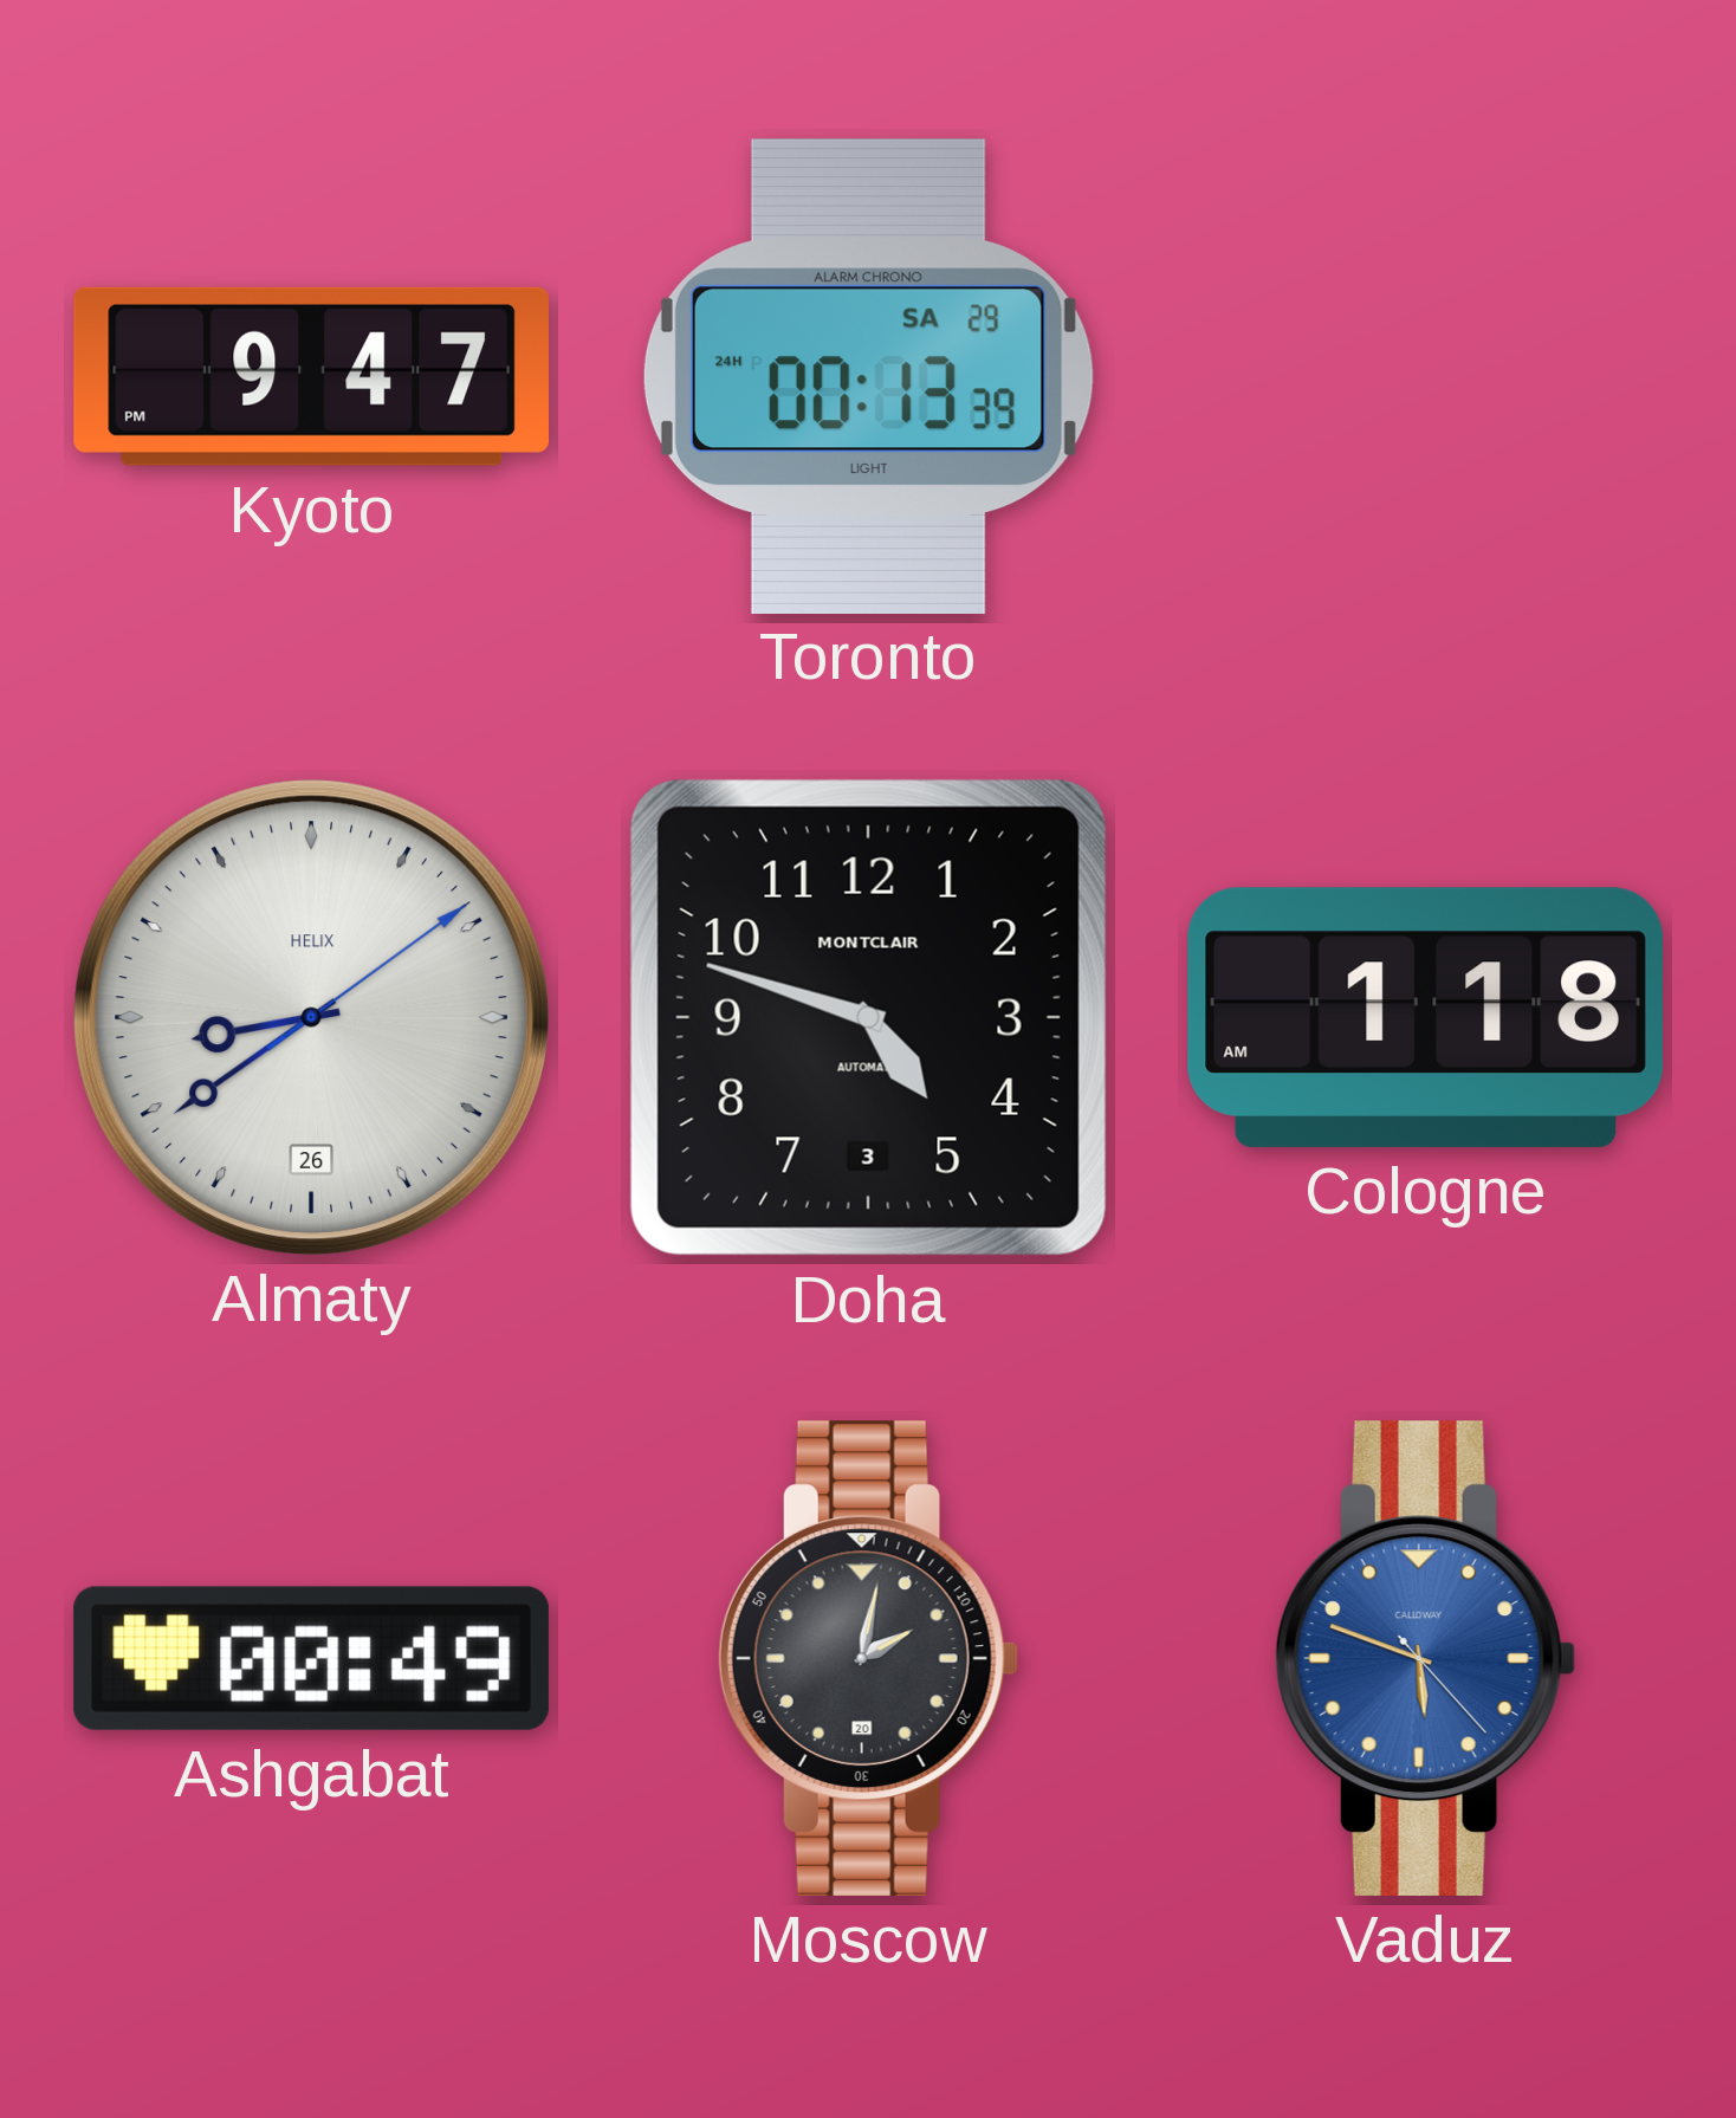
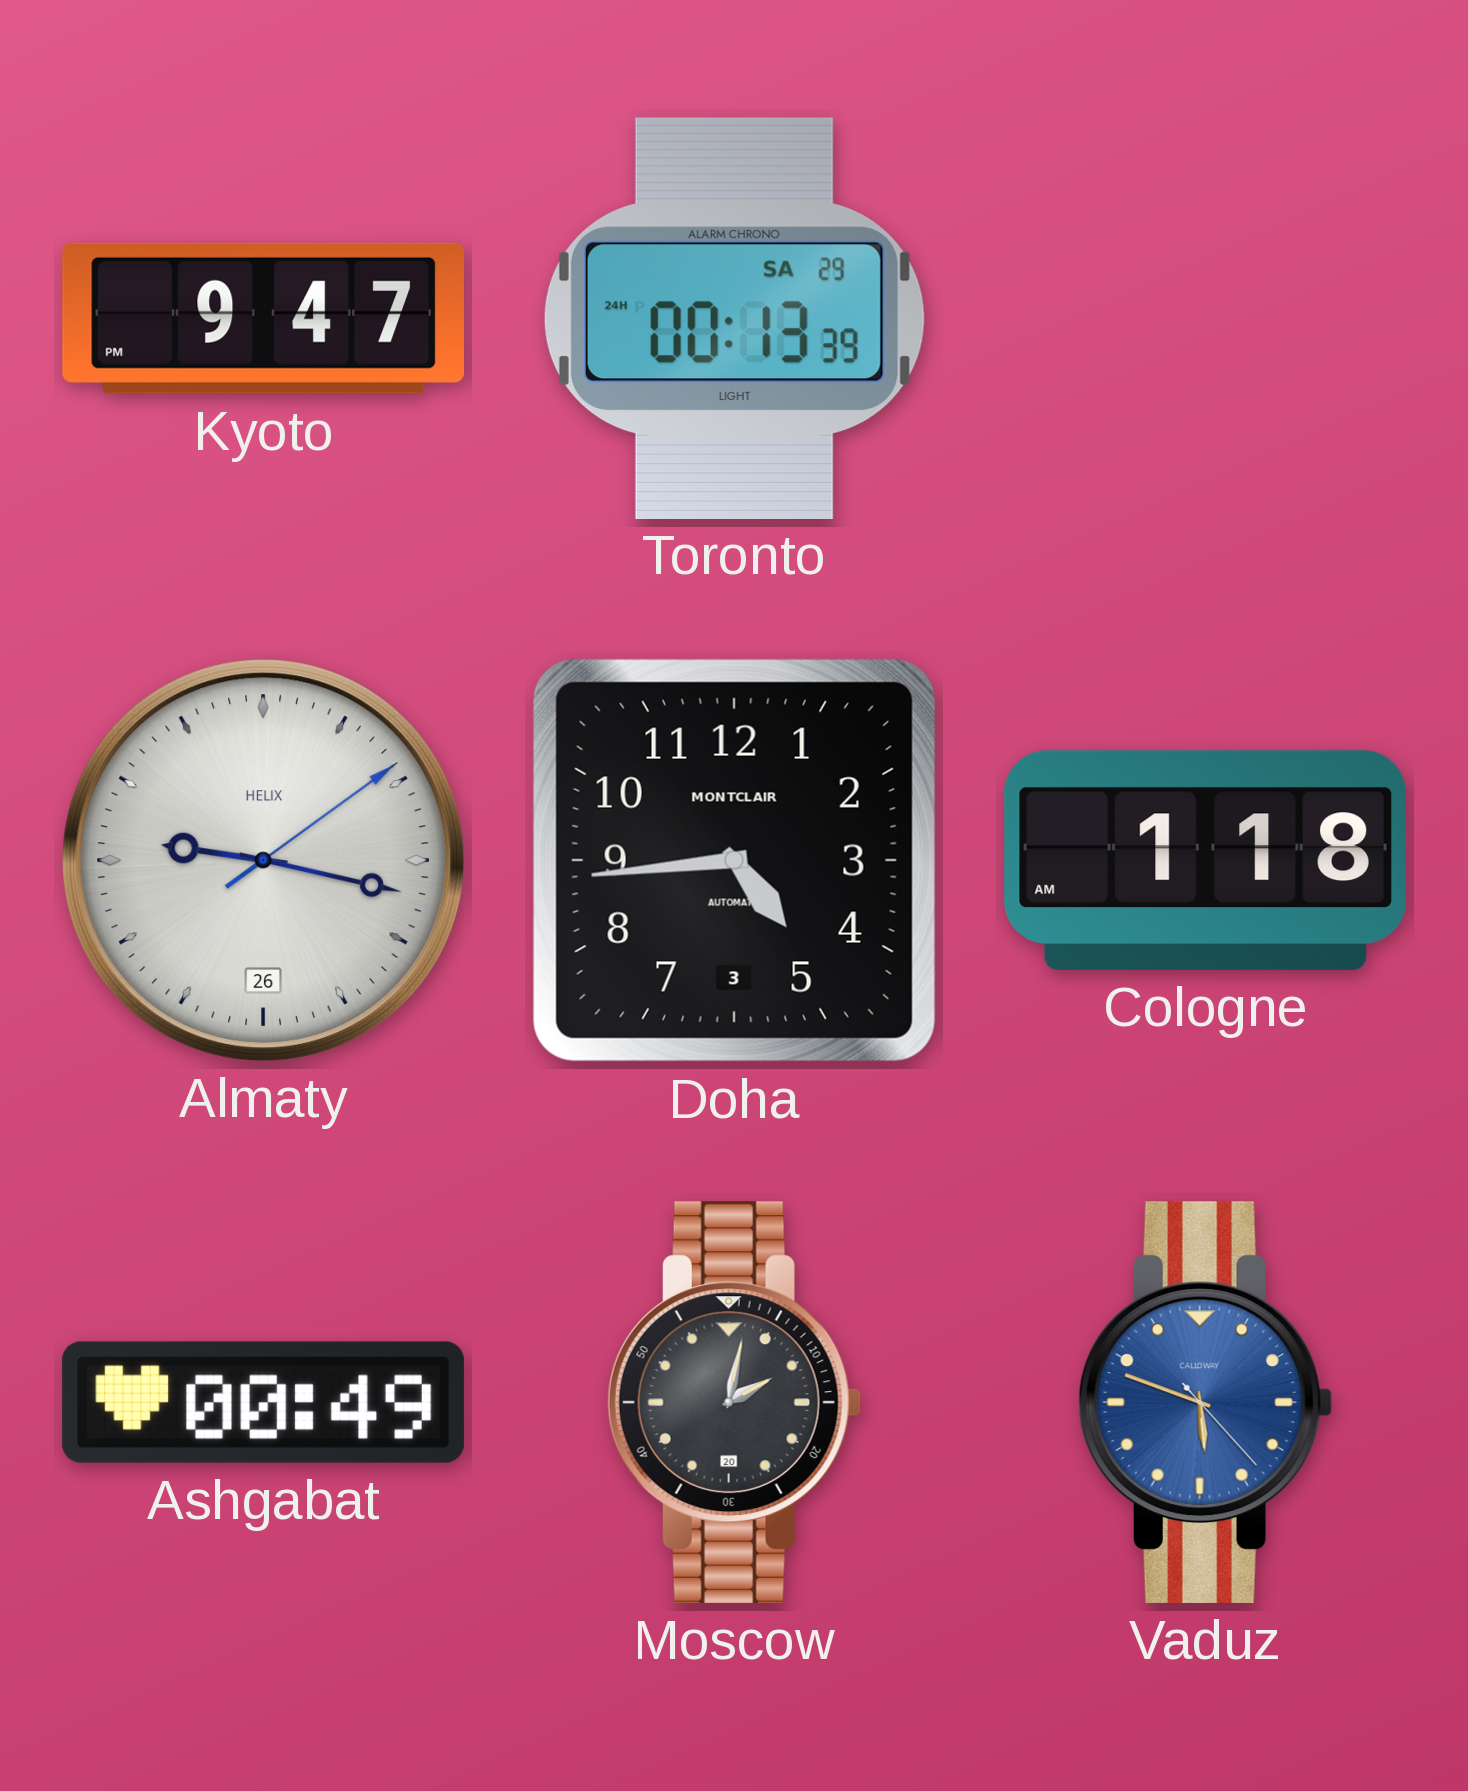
Almaty: 8:39 -> 9:17 (263, 860)
Doha: 4:48 -> 4:44 (734, 860)
